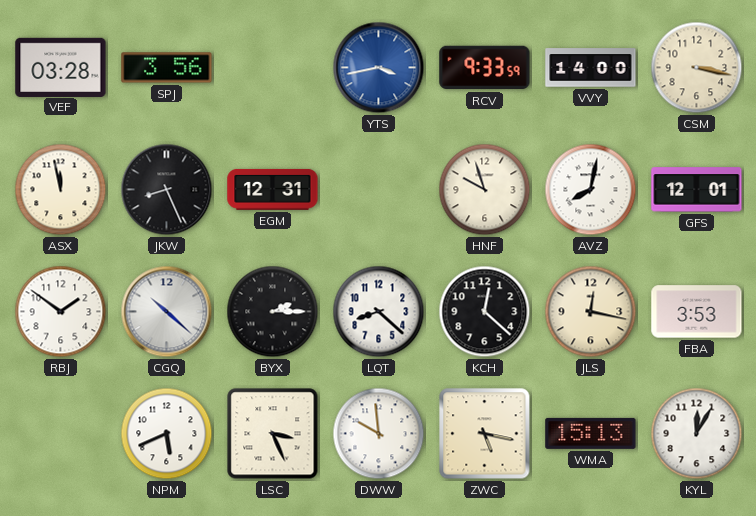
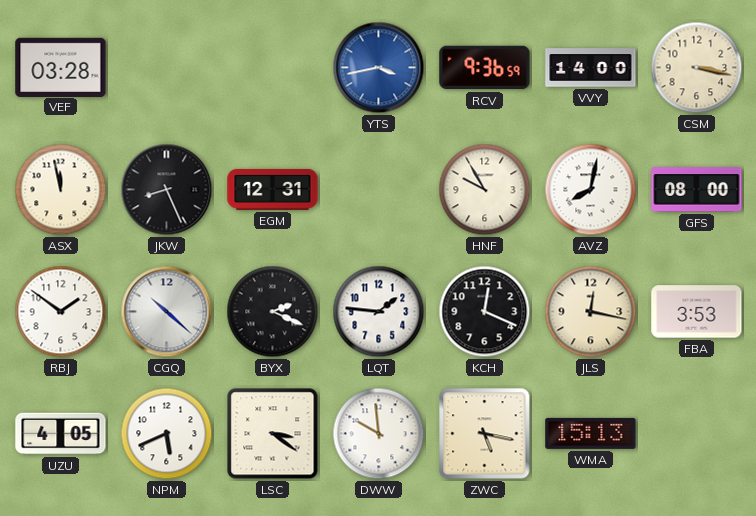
SPJ: 3:56 -> none (167, 68)
RCV: 9:33 -> 9:36 (485, 68)
HNF: 9:57 -> 9:55 (485, 190)
GFS: 12:01 -> 08:00 (697, 190)
BYX: 2:15 -> 2:19 (273, 312)
LQT: 8:22 -> 1:46 (379, 312)
KCH: 12:22 -> 12:19 (485, 312)
UZU: none -> 4:05 (61, 434)
LSC: 3:26 -> 3:21 (273, 434)
KYL: 12:05 -> none (697, 434)
